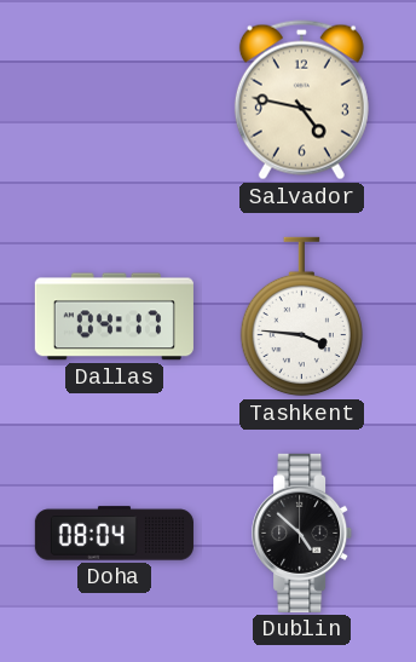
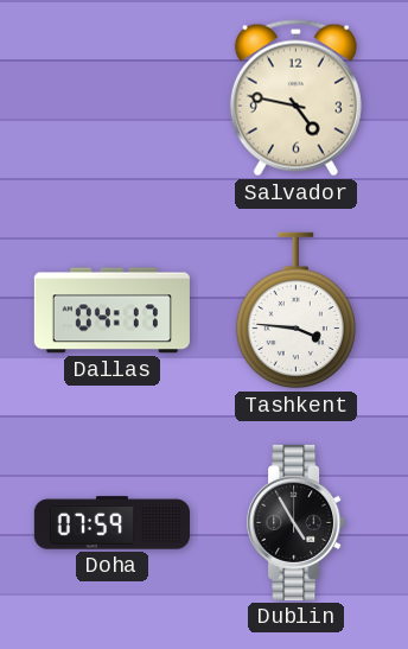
Doha: 08:04 -> 07:59 (111, 523)
Dublin: 4:52 -> 4:55 (297, 522)
